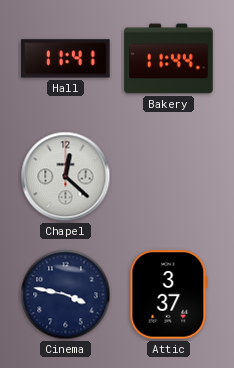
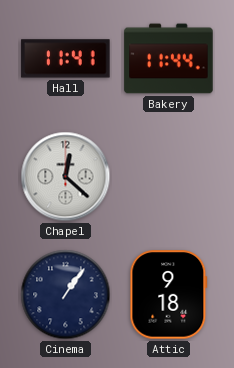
Cinema: 3:47 -> 1:06 (66, 295)
Attic: 3:37 -> 9:18 (169, 295)
